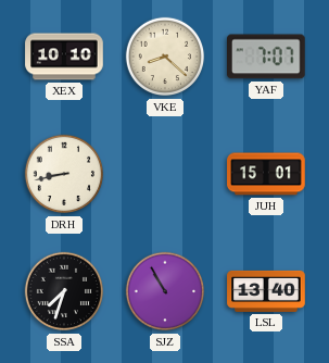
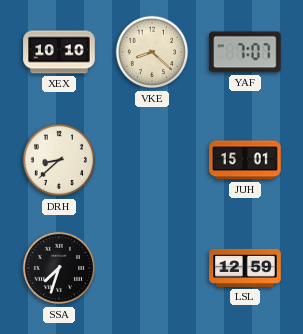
DRH: 8:43 -> 8:38 (59, 160)
SJZ: 10:55 -> none (165, 291)
LSL: 13:40 -> 12:59 (245, 268)
